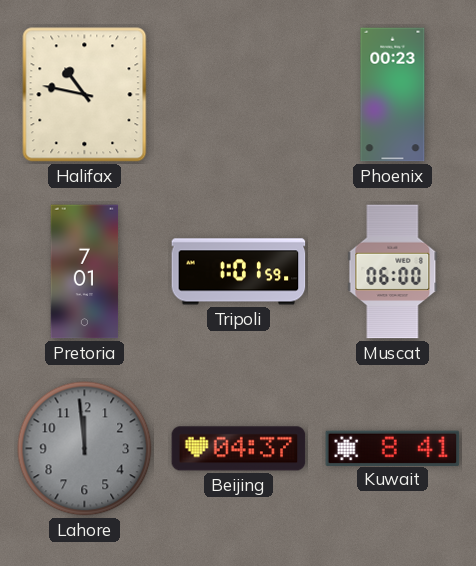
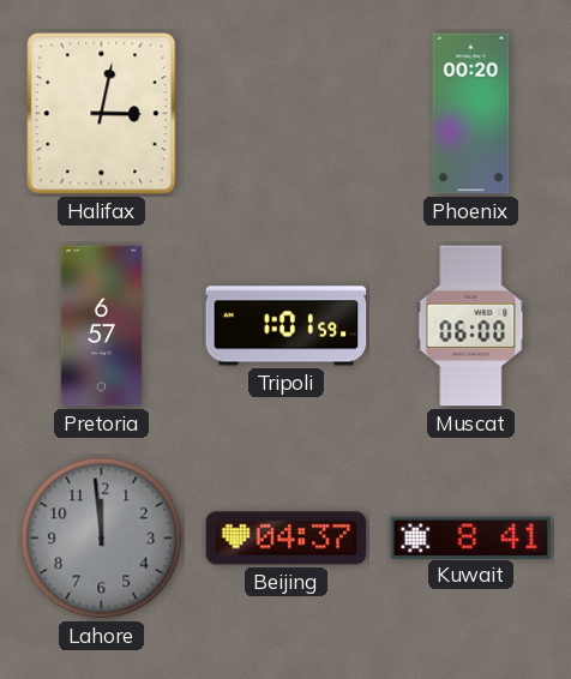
Halifax: 10:47 -> 3:02 (102, 114)
Phoenix: 00:23 -> 00:20 (471, 114)
Pretoria: 7:01 -> 6:57 (102, 326)
